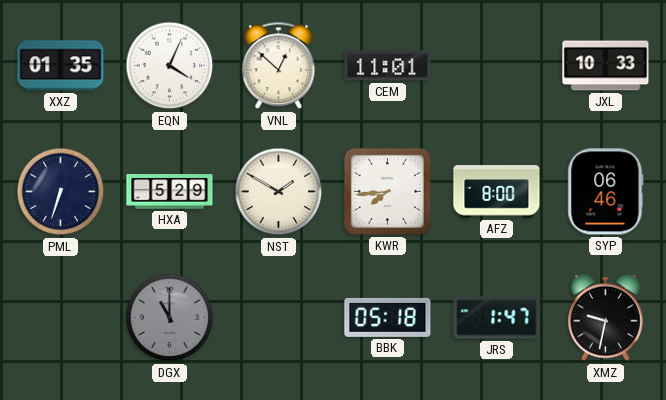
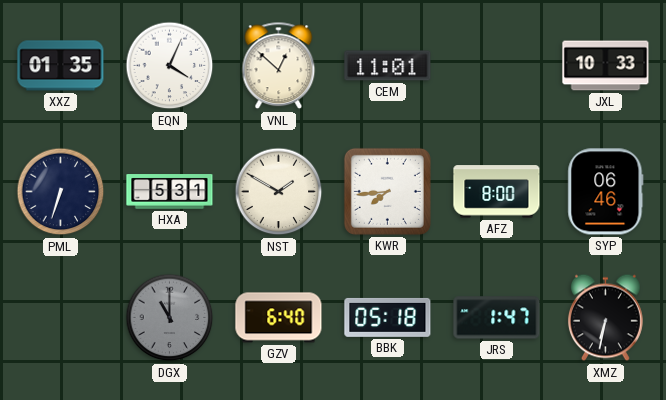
HXA: 5:29 -> 5:31 (170, 192)
GZV: none -> 6:40 (279, 318)
XMZ: 9:32 -> 6:32 (605, 318)
